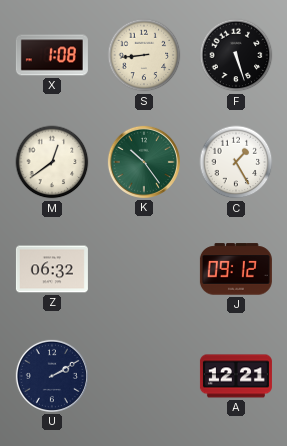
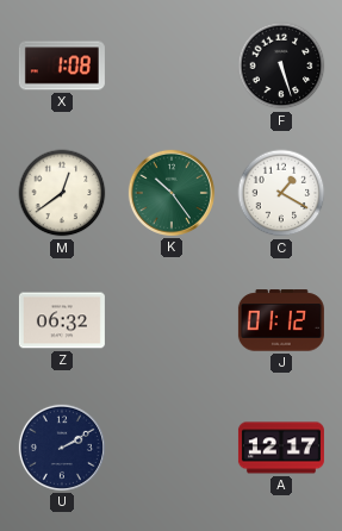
S: 8:44 -> none (144, 55)
C: 1:25 -> 1:20 (281, 193)
J: 09:12 -> 01:12 (281, 320)
A: 12:21 -> 12:17 (281, 448)
